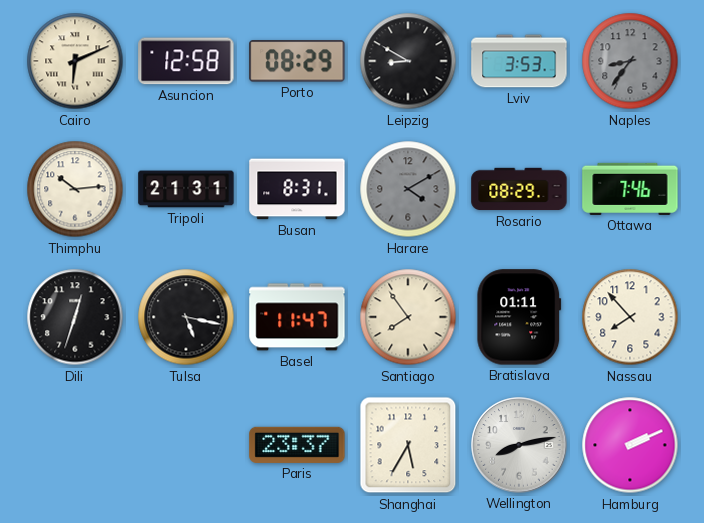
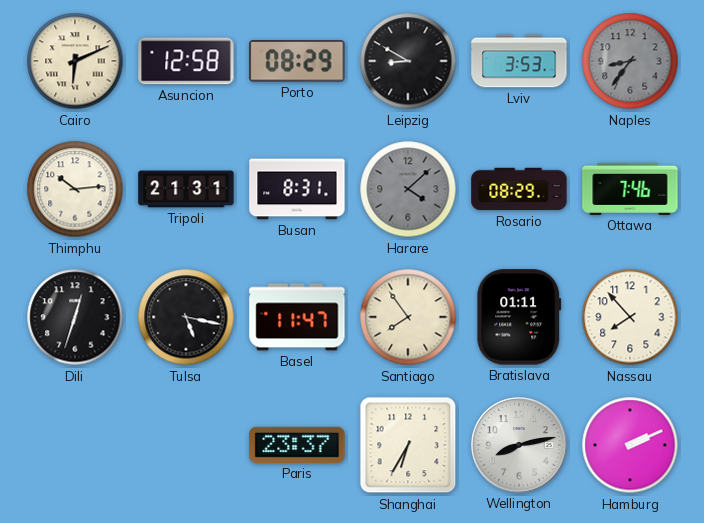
Harare: 4:10 -> 4:08 (408, 189)
Shanghai: 5:35 -> 6:35 (408, 445)
